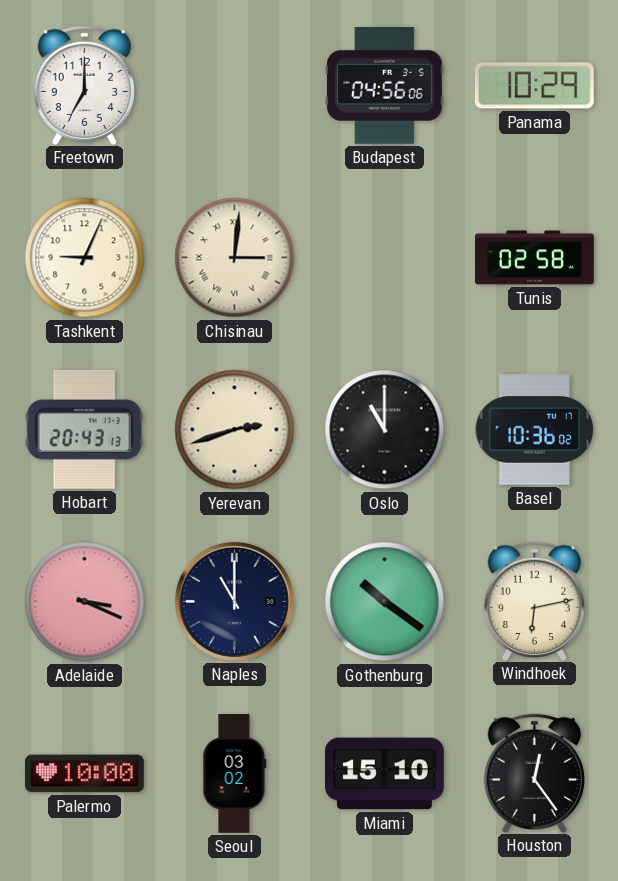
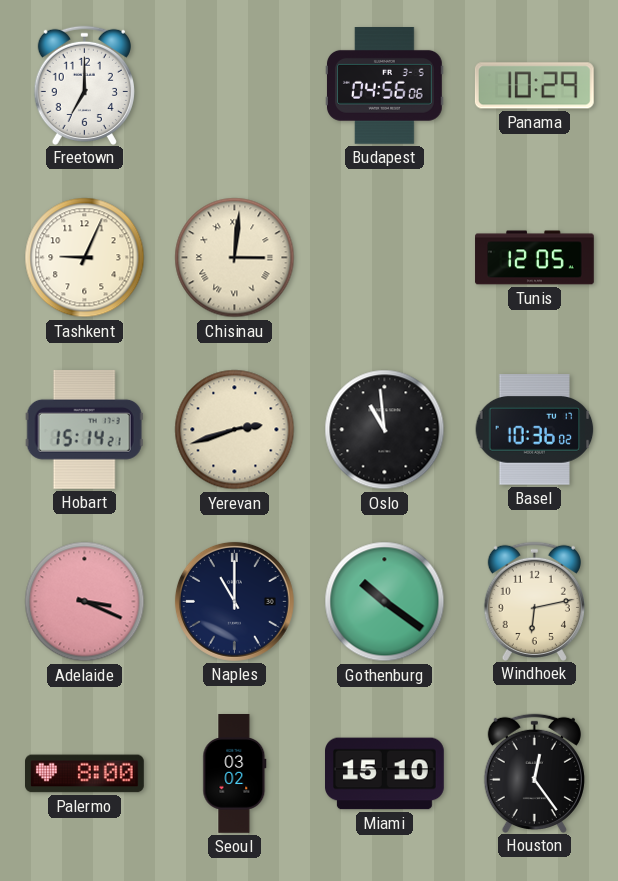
Tunis: 02:58 -> 12:05 (535, 258)
Hobart: 20:43 -> 15:14 (84, 429)
Oslo: 11:00 -> 10:59 (385, 430)
Palermo: 10:00 -> 8:00 (85, 774)
